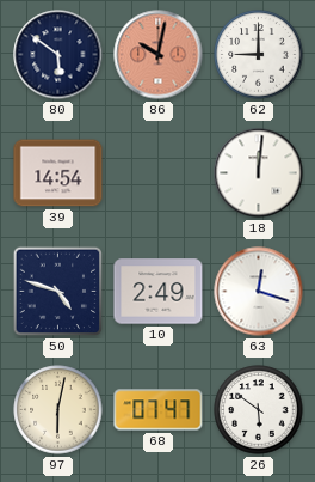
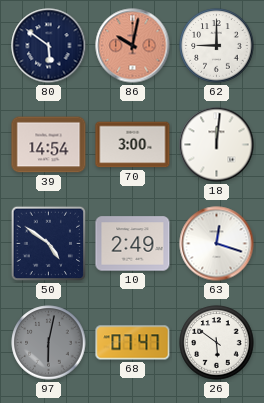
70: none -> 3:00 (133, 145)
50: 4:48 -> 4:51 (49, 244)
97 dial: cream -> grey (49, 343)
